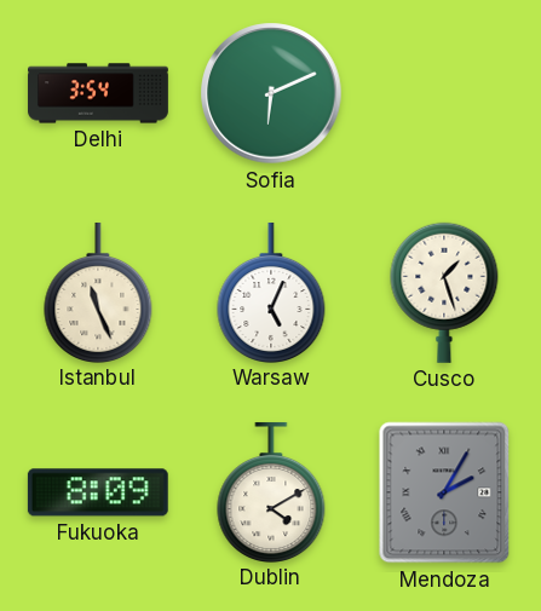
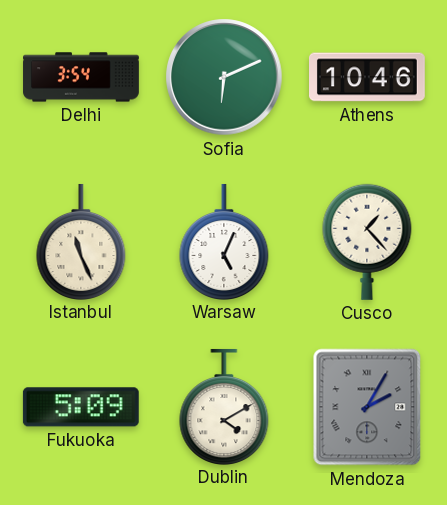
Athens: none -> 10:46 (368, 77)
Cusco: 1:27 -> 1:23 (367, 242)
Fukuoka: 8:09 -> 5:09 (81, 407)
